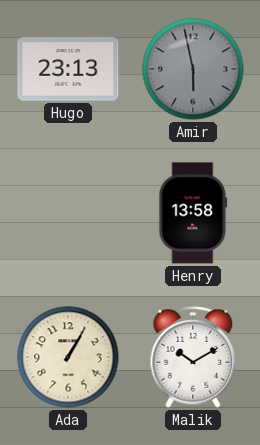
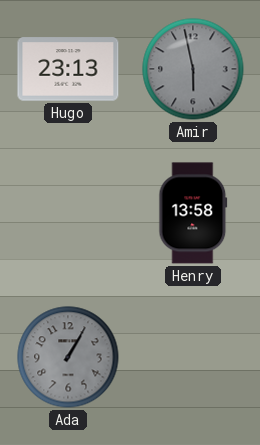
Ada dial: cream -> grey (68, 357)
Malik: 10:10 -> none (193, 358)
